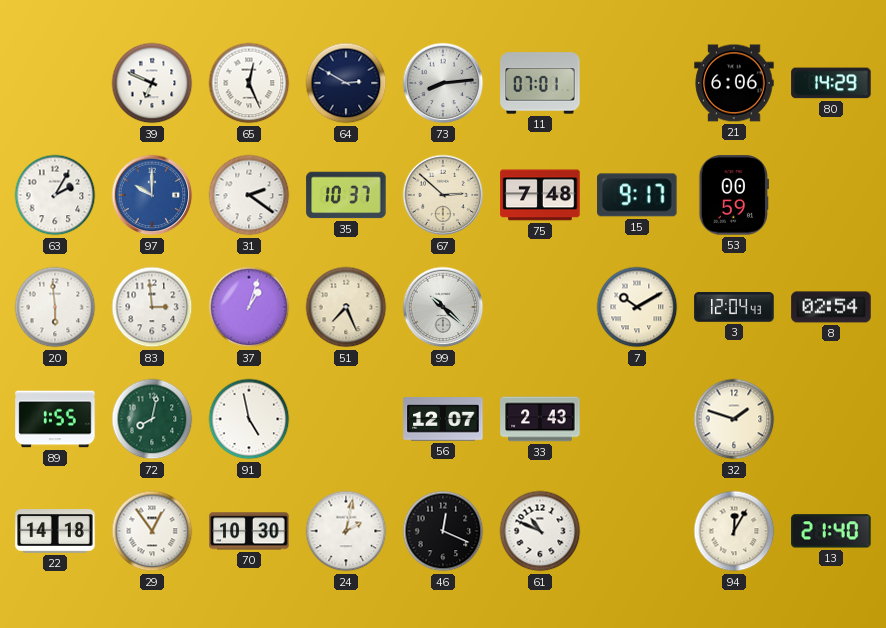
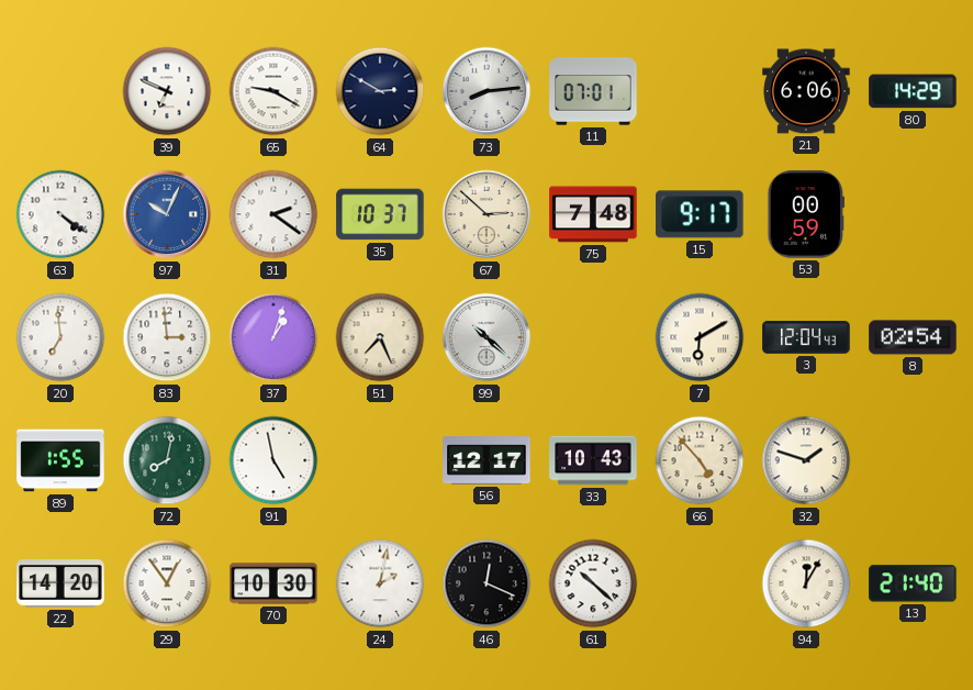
65: 12:26 -> 9:20 (273, 91)
63: 2:05 -> 4:21 (60, 214)
97: 10:00 -> 10:04 (167, 214)
20: 5:59 -> 6:59 (60, 337)
7: 10:10 -> 6:10 (700, 337)
56: 12:07 -> 12:17 (486, 460)
33: 2:43 -> 10:43 (593, 460)
66: none -> 4:53 (700, 460)
22: 14:18 -> 14:20 (60, 583)
61: 10:49 -> 10:22 (593, 583)
